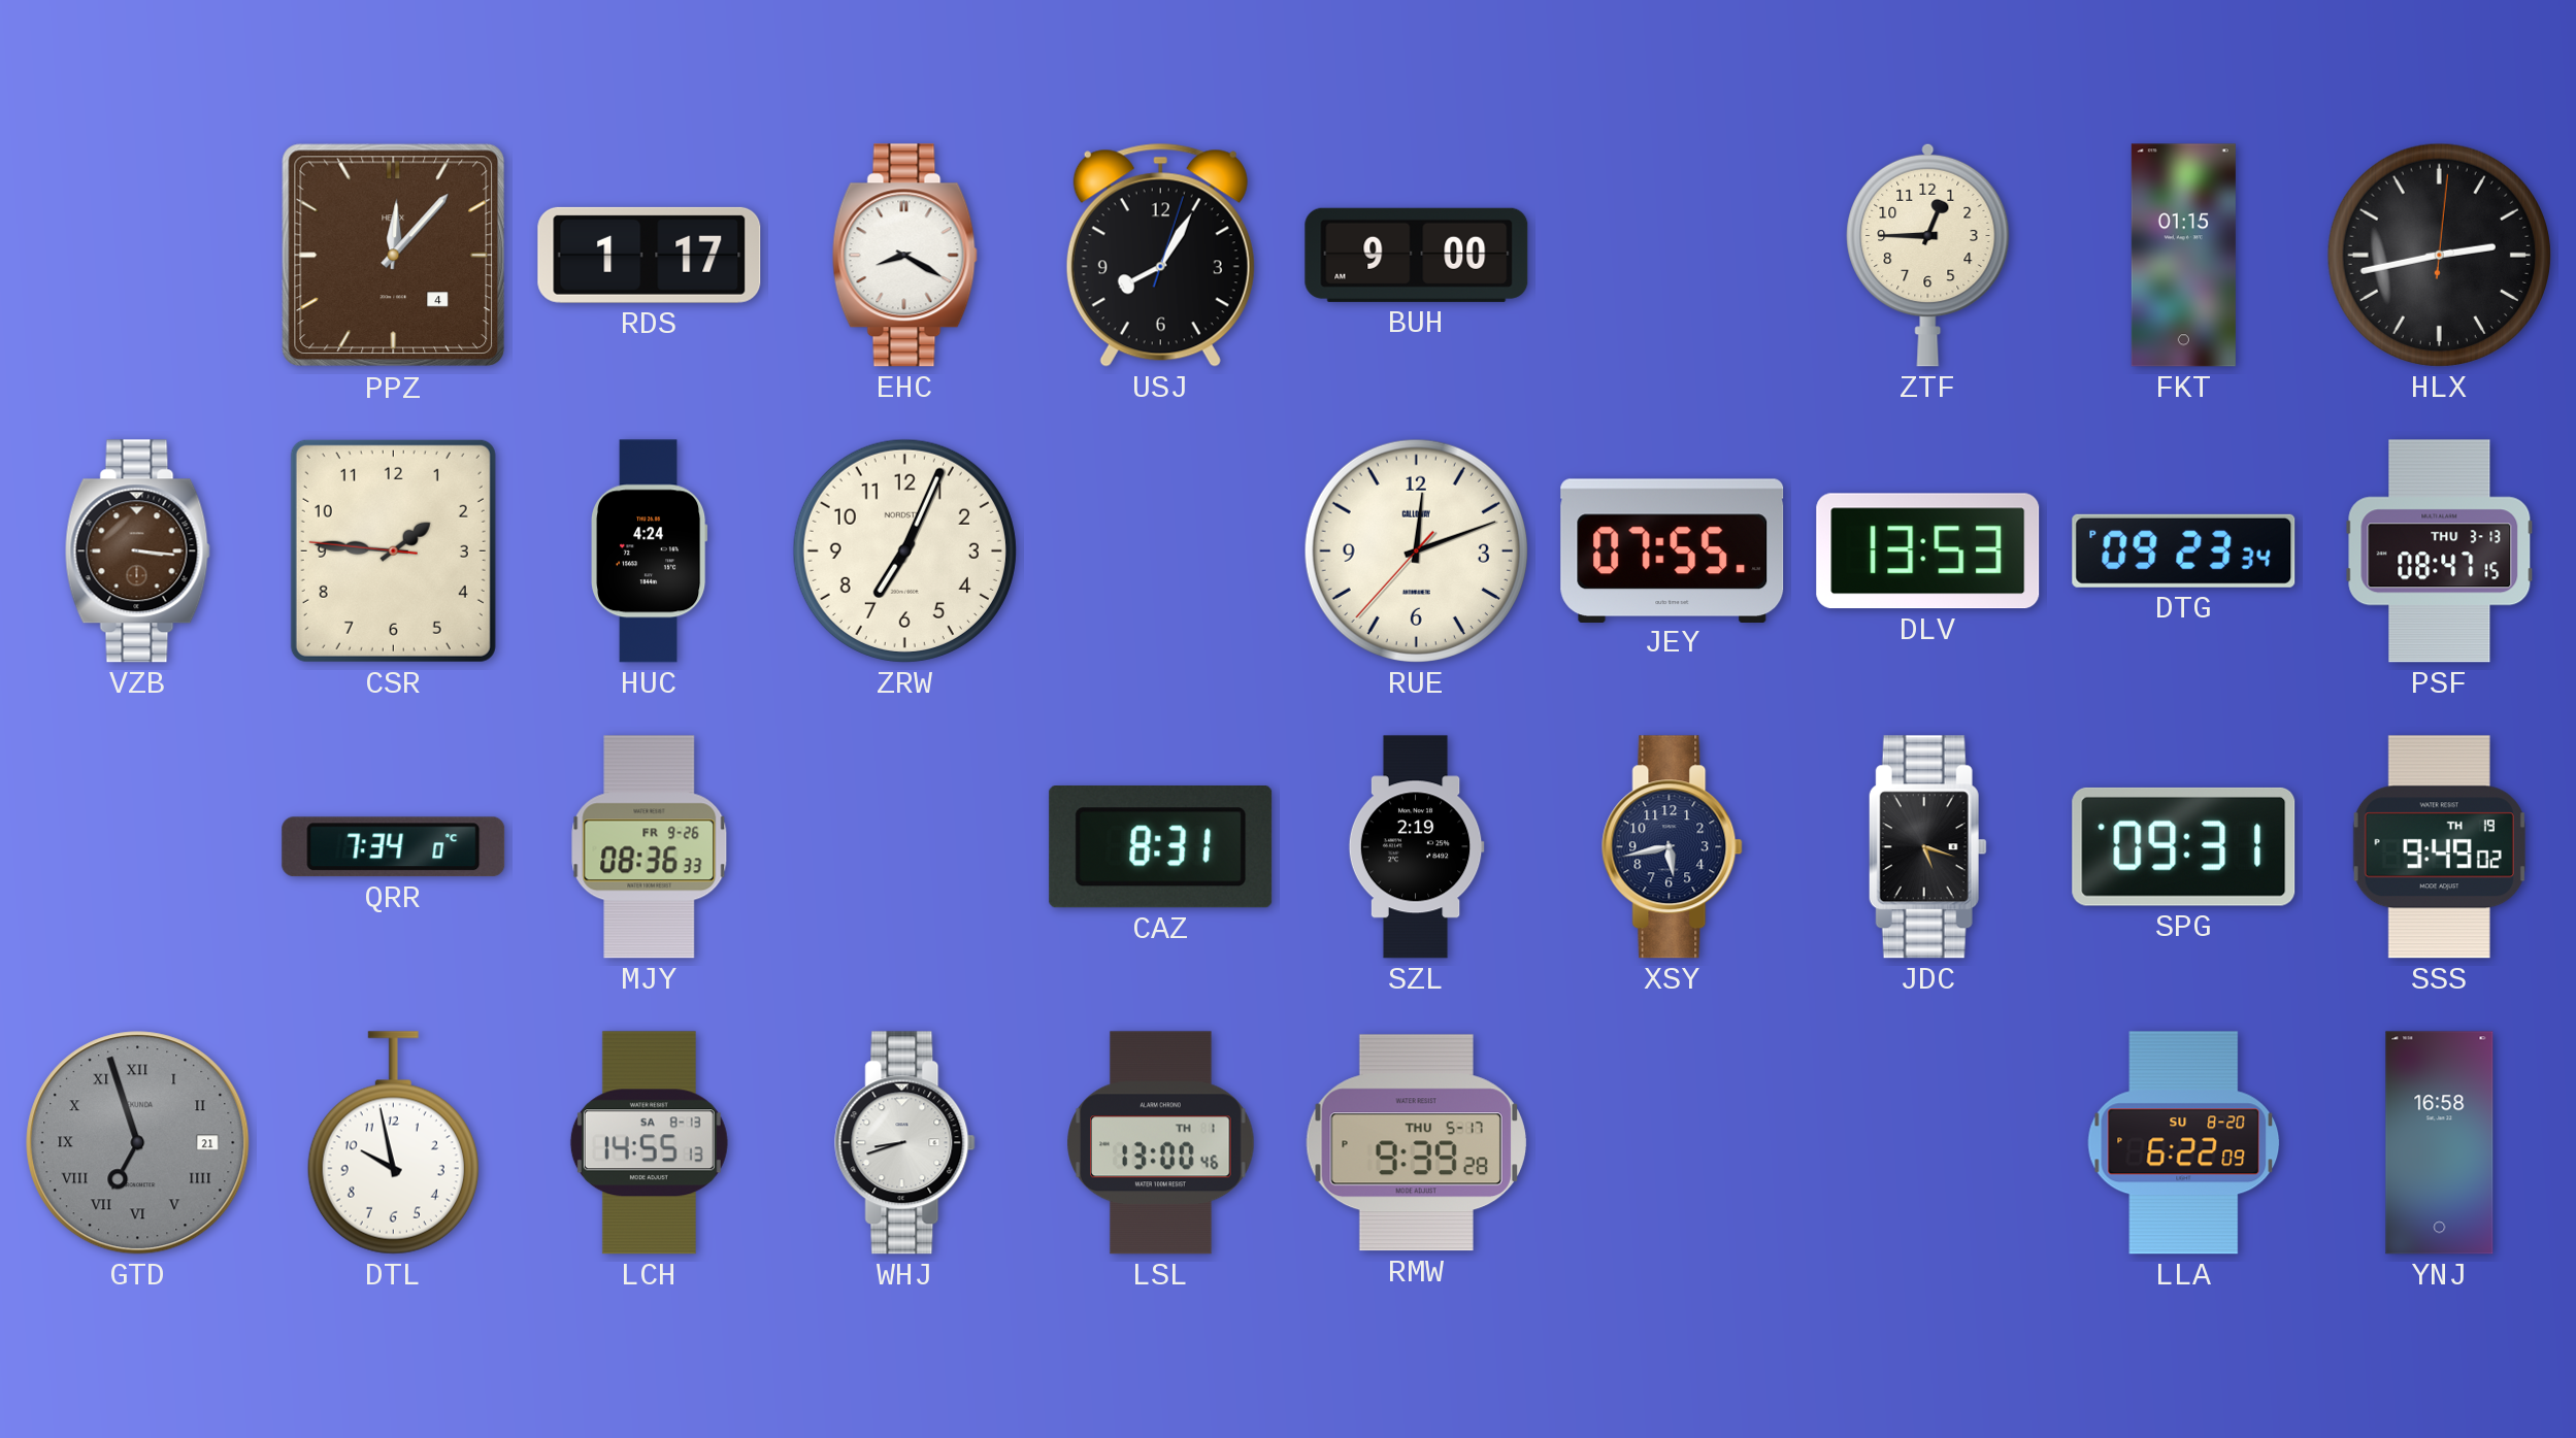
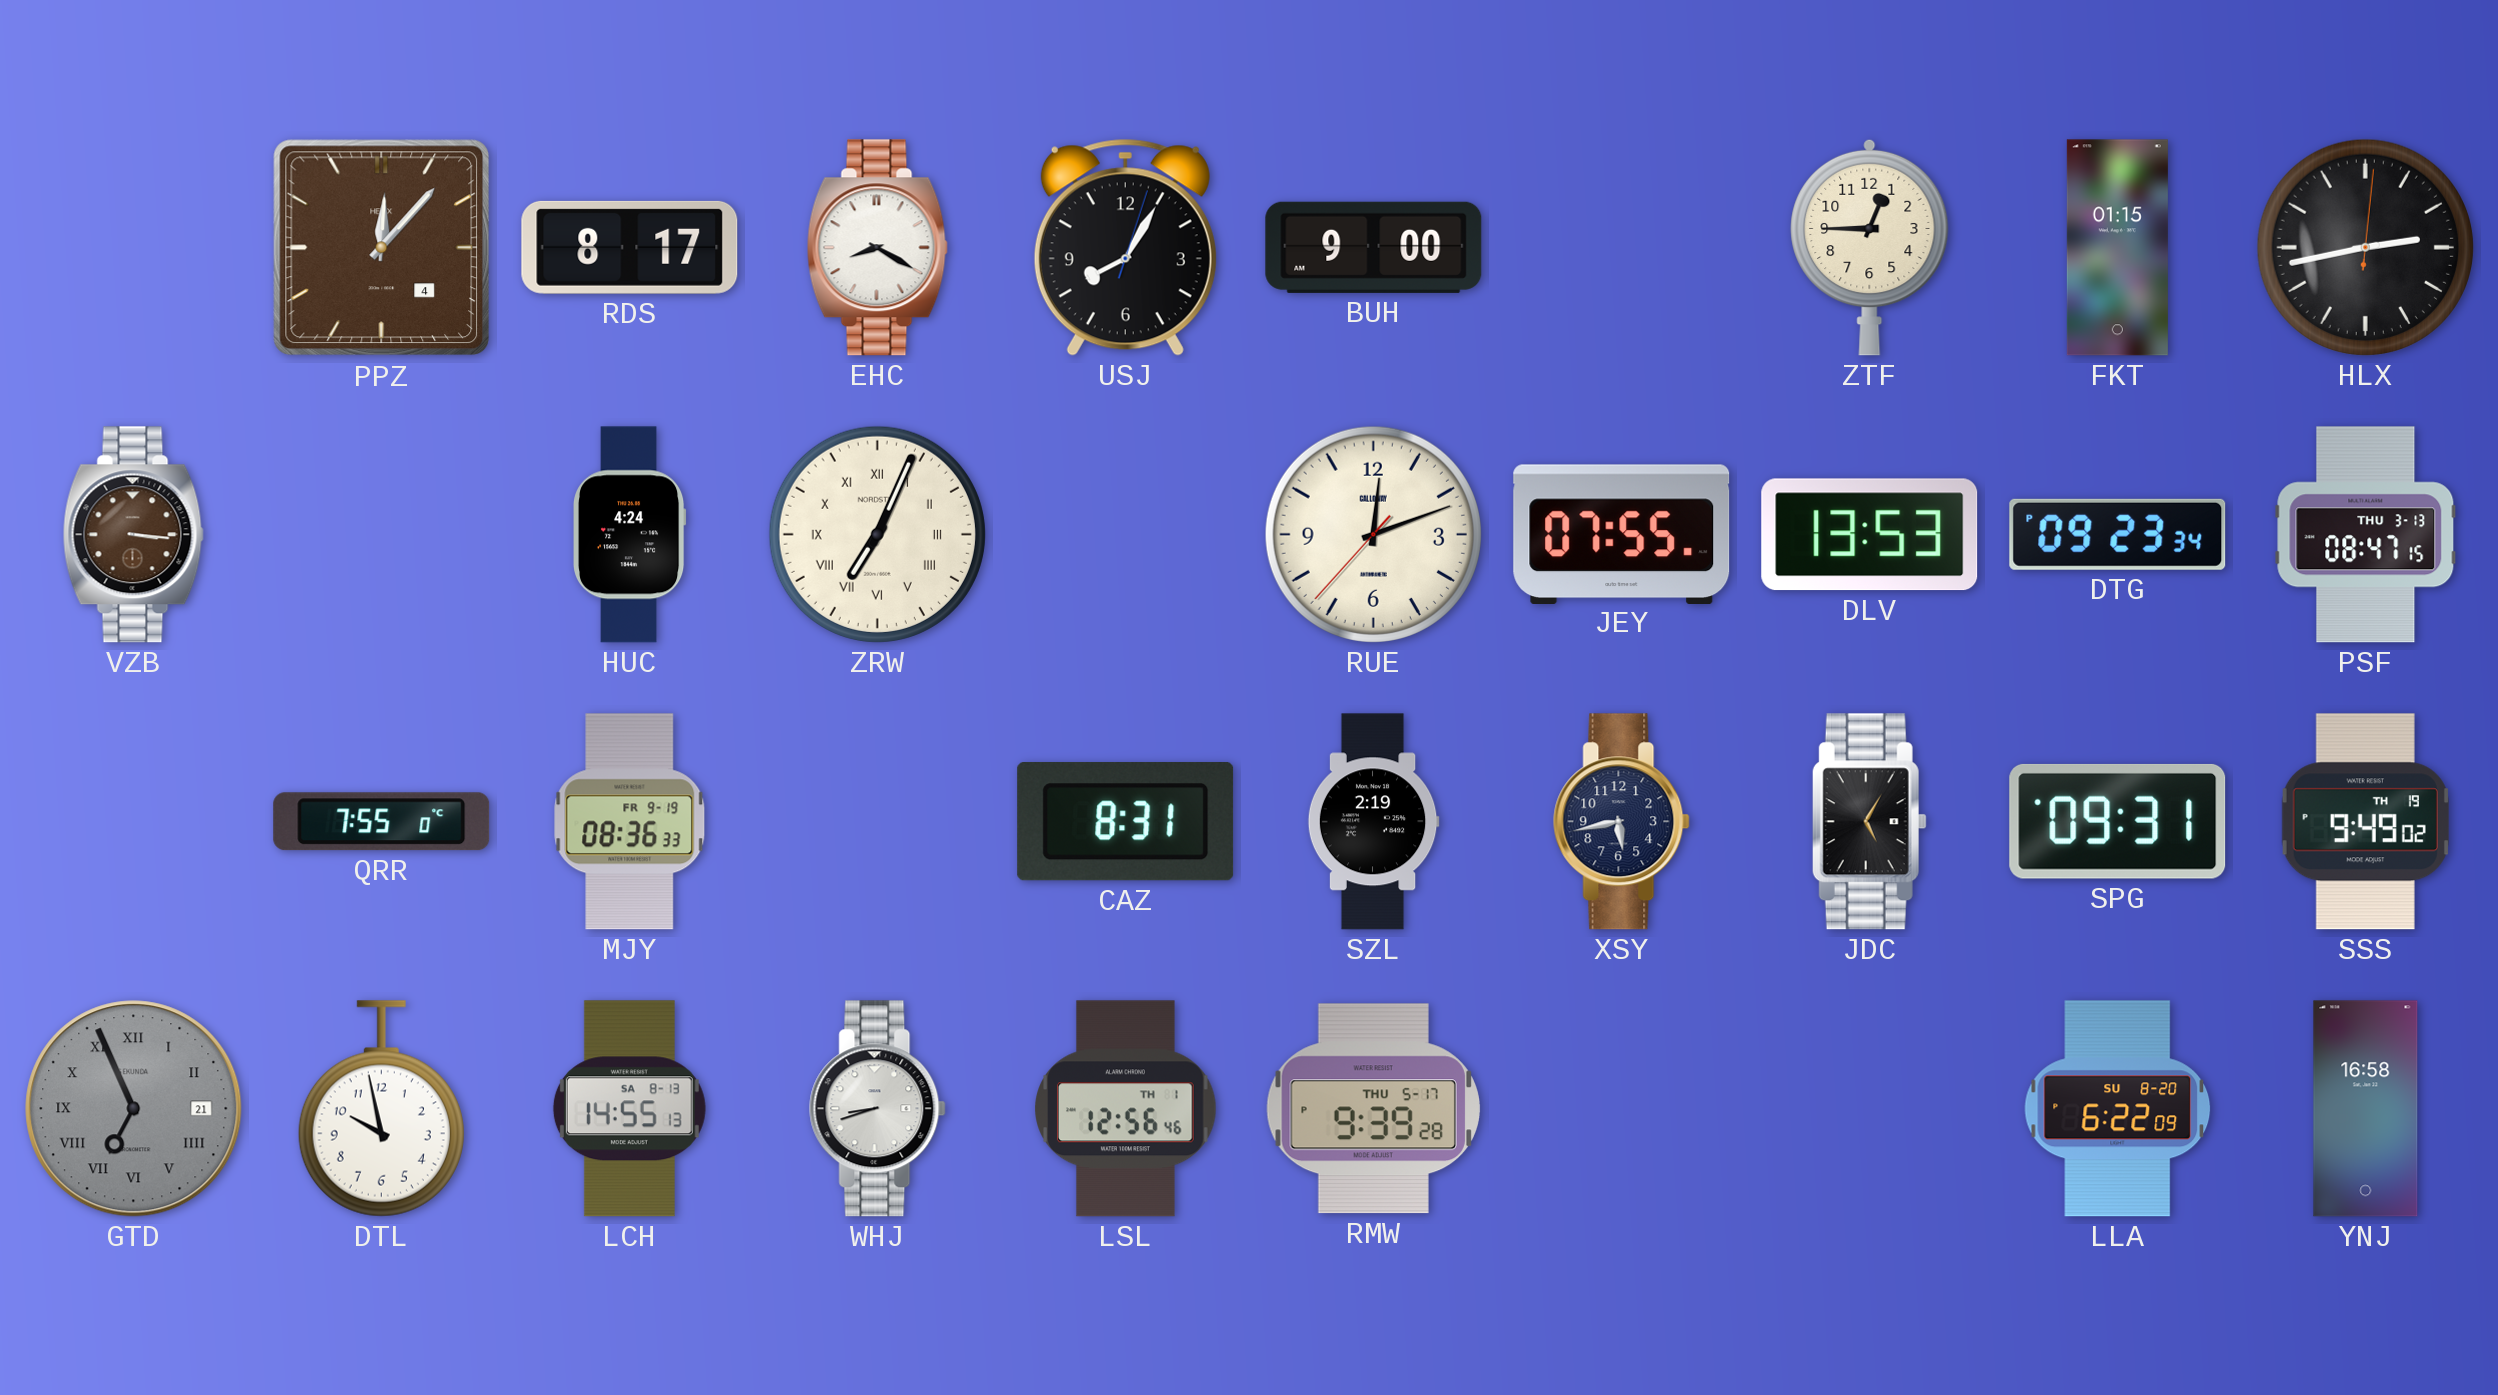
RDS: 1:17 -> 8:17 (630, 247)
CSR: 1:45 -> none (393, 550)
ZRW numerals: Arabic -> Roman (877, 534)
QRR: 7:34 -> 7:55 (382, 822)
MJY date: FR 9-26 -> FR 9-19 (630, 822)
JDC: 5:18 -> 5:05 (1869, 822)
GTD: 6:57 -> 6:56 (134, 1109)
LSL: 13:00 -> 12:56 (1126, 1109)
